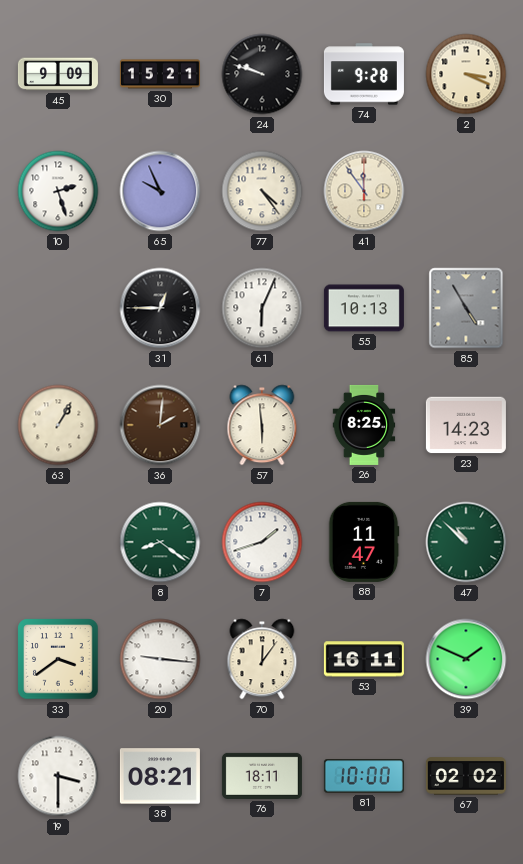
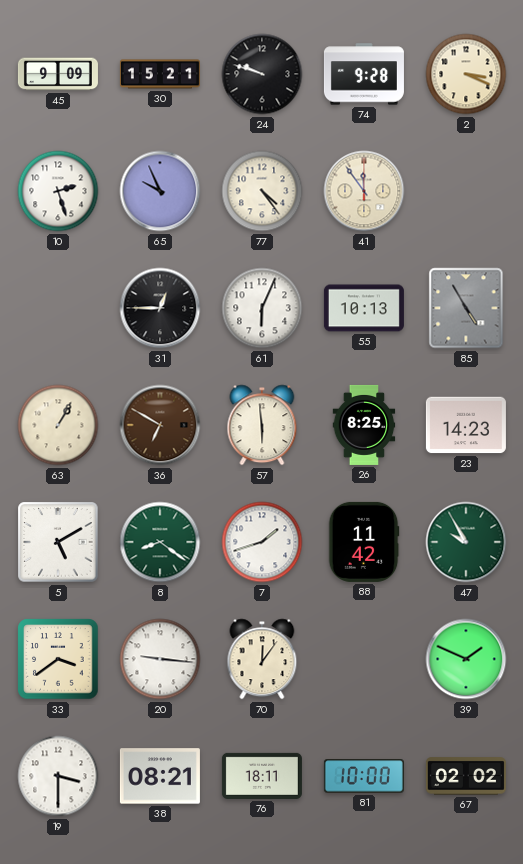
36: 2:01 -> 6:50 (160, 425)
5: none -> 5:10 (58, 542)
88: 11:47 -> 11:42 (364, 542)
47: 10:52 -> 9:55 (466, 542)
53: 16:11 -> none (364, 659)
